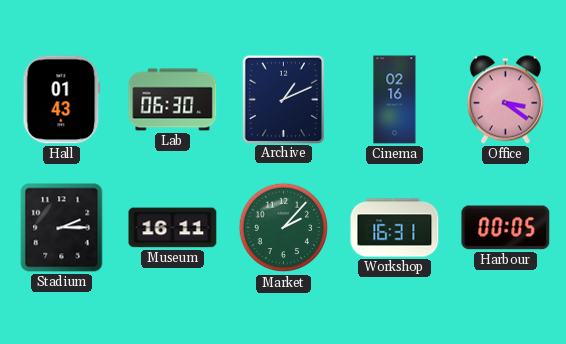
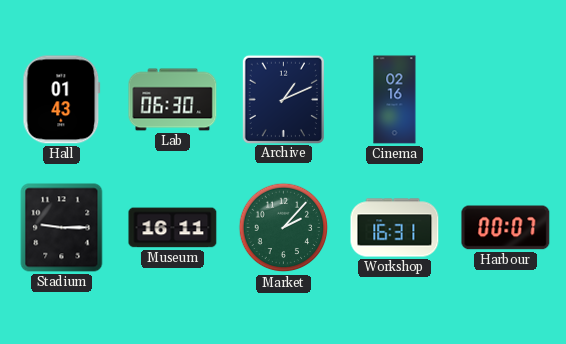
Office: 3:21 -> none (505, 100)
Stadium: 2:15 -> 9:15 (62, 228)
Harbour: 00:05 -> 00:07 (506, 228)
